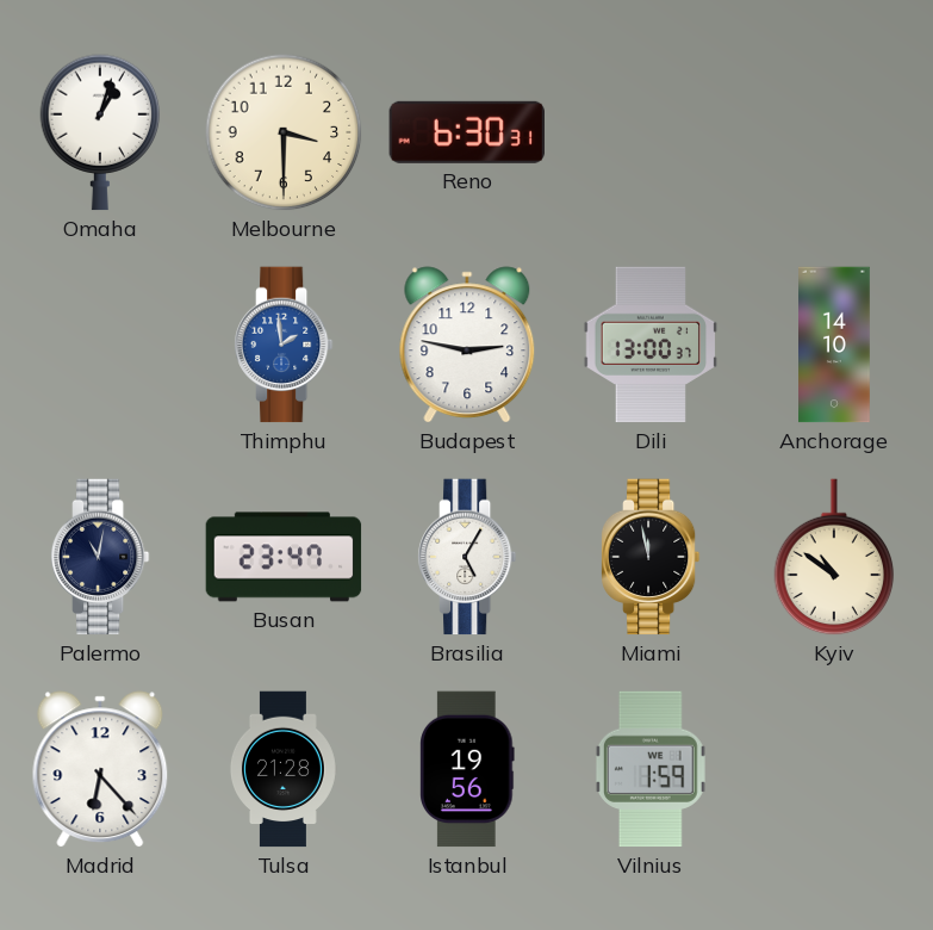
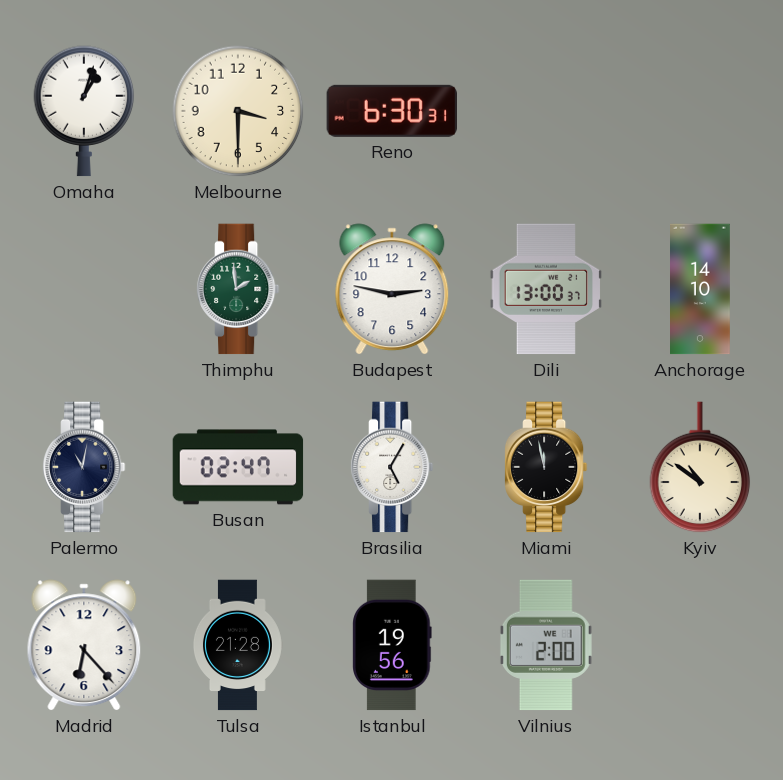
Thimphu dial: blue -> green (238, 289)
Busan: 23:47 -> 02:47 (238, 467)
Vilnius: 1:59 -> 2:00 (546, 645)
